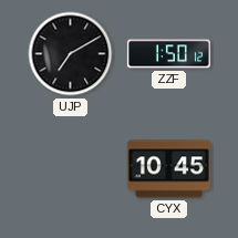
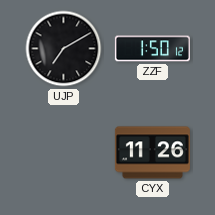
CYX: 10:45 -> 11:26 (152, 153)
